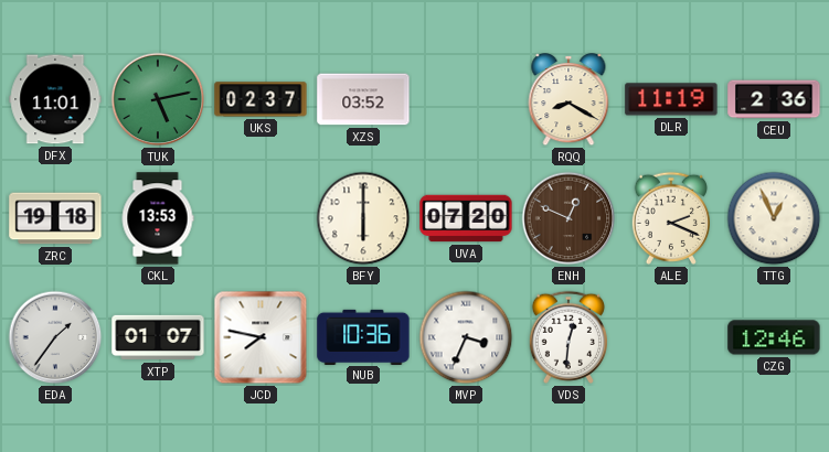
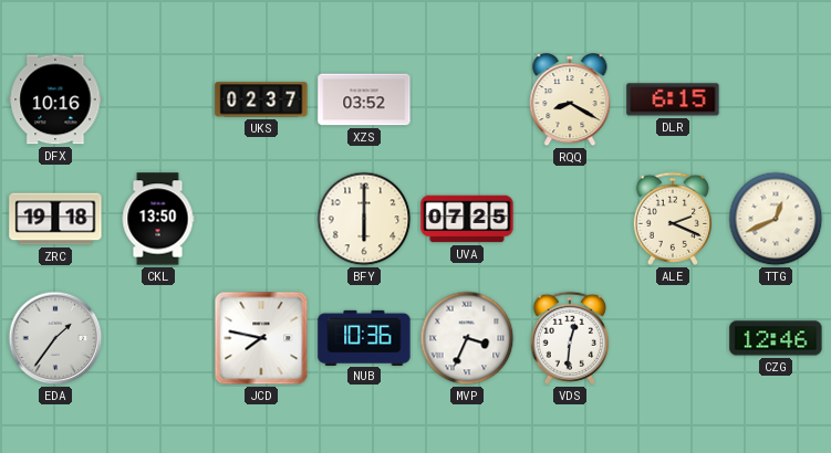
DFX: 11:01 -> 10:16 (55, 99)
TUK: 5:13 -> none (158, 99)
DLR: 11:19 -> 6:15 (673, 99)
CEU: 2:36 -> none (774, 99)
CKL: 13:53 -> 13:50 (158, 219)
UVA: 07:20 -> 07:25 (467, 219)
ENH: 12:49 -> none (568, 218)
TTG: 12:56 -> 12:41 (776, 219)
XTP: 01:07 -> none (158, 337)
